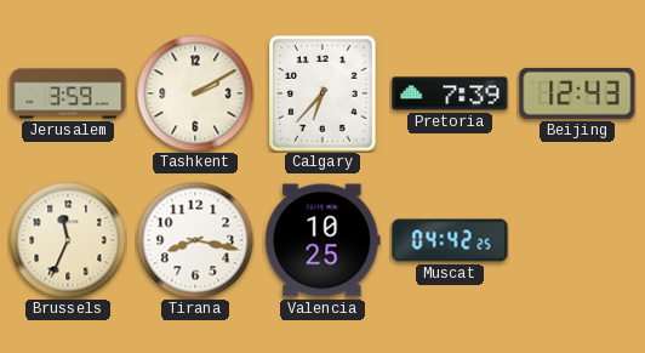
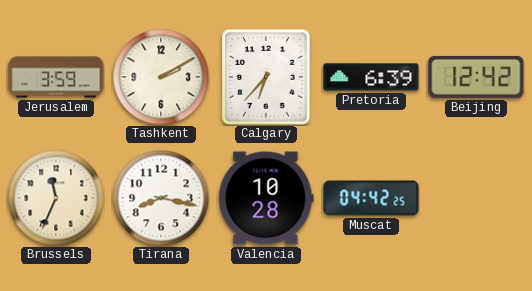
Pretoria: 7:39 -> 6:39 (371, 77)
Beijing: 12:43 -> 12:42 (476, 77)
Valencia: 10:25 -> 10:28 (266, 198)
